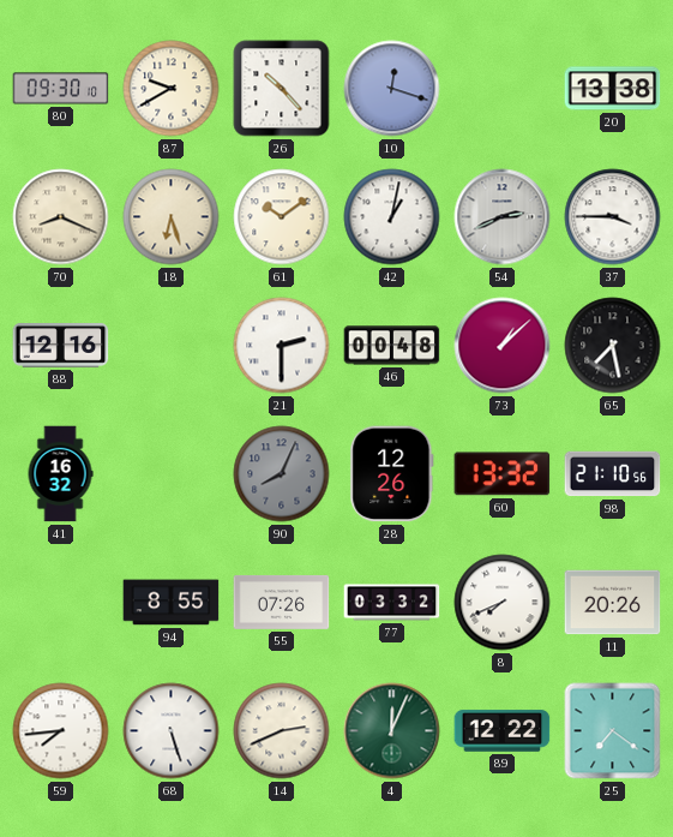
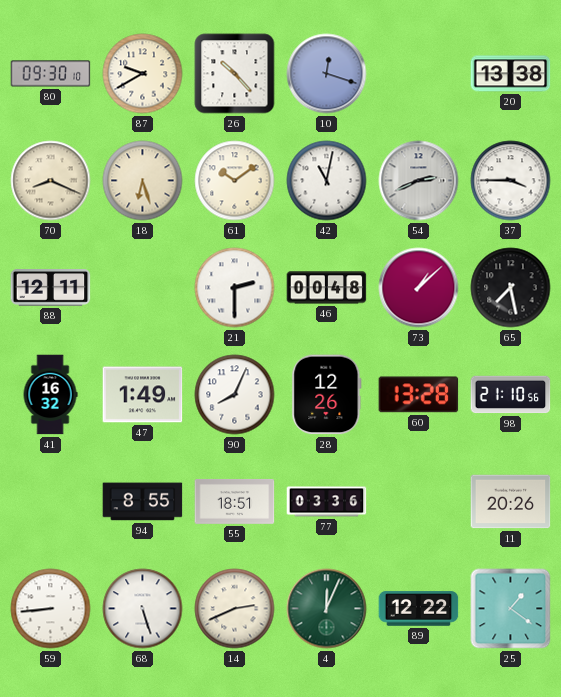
42: 1:02 -> 11:02 (327, 181)
88: 12:16 -> 12:11 (51, 288)
47: none -> 1:49 (143, 395)
90 dial: grey -> white (235, 395)
60: 13:32 -> 13:28 (419, 395)
55: 07:26 -> 18:51 (235, 501)
77: 03:32 -> 03:36 (327, 502)
8: 7:41 -> none (503, 603)
59: 7:44 -> 8:44 (51, 609)
25: 7:21 -> 1:21 (511, 609)
